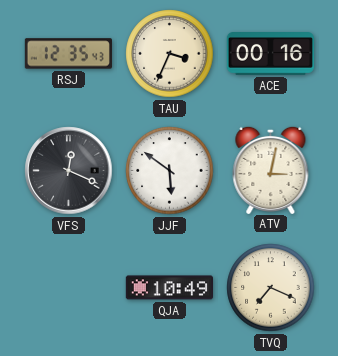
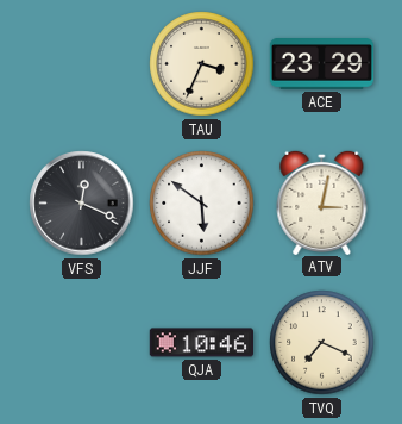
RSJ: 12:35 -> none (68, 54)
ACE: 00:16 -> 23:29 (321, 64)
QJA: 10:49 -> 10:46 (201, 343)
